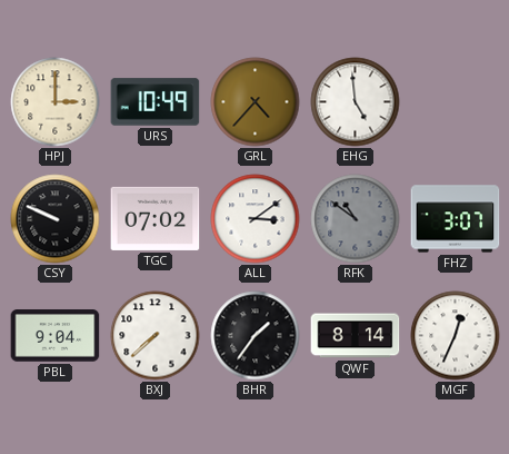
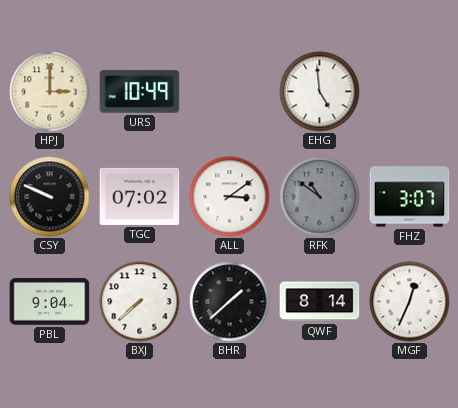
GRL: 4:37 -> none (256, 102)
BHR: 1:36 -> 1:38 (230, 302)
